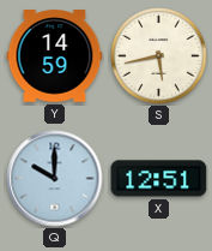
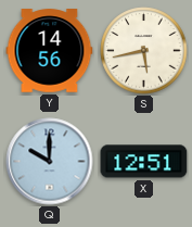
Y: 14:59 -> 14:56 (50, 51)
